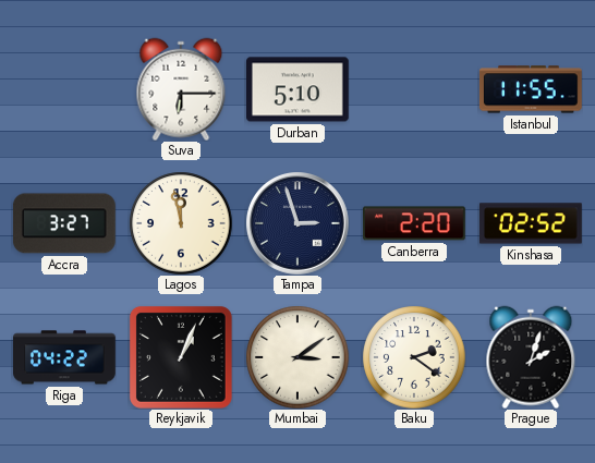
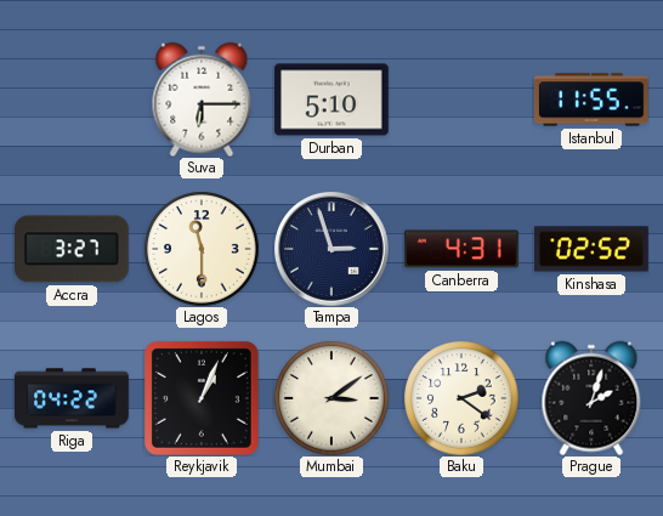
Lagos: 11:58 -> 11:30 (202, 249)
Canberra: 2:20 -> 4:31 (463, 249)
